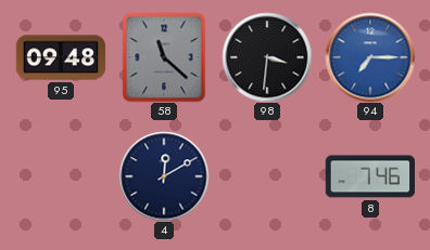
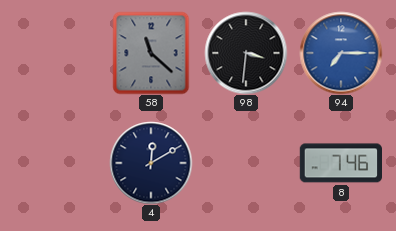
95: 09:48 -> none (61, 57)
